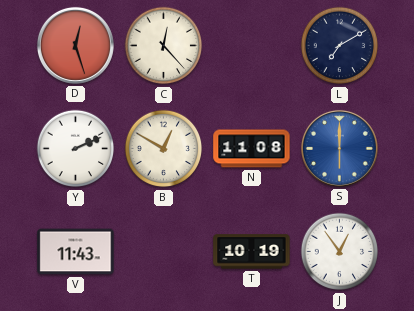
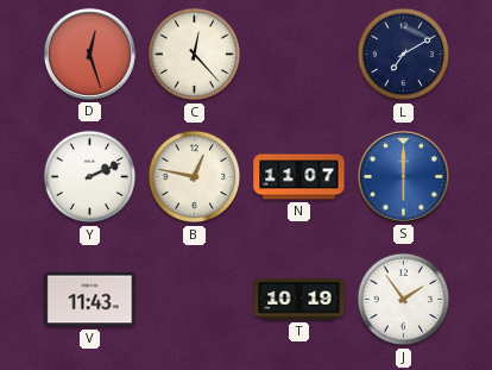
B: 12:50 -> 12:47 (195, 177)
N: 11:08 -> 11:07 (299, 177)
J: 12:54 -> 1:54 (404, 300)
